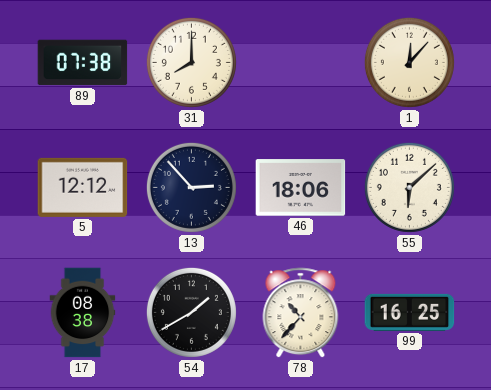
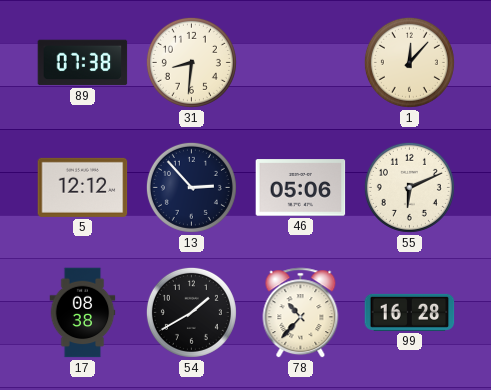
31: 8:00 -> 8:31 (191, 62)
46: 18:06 -> 05:06 (301, 188)
55: 6:08 -> 6:11 (409, 187)
99: 16:25 -> 16:28 (410, 312)
